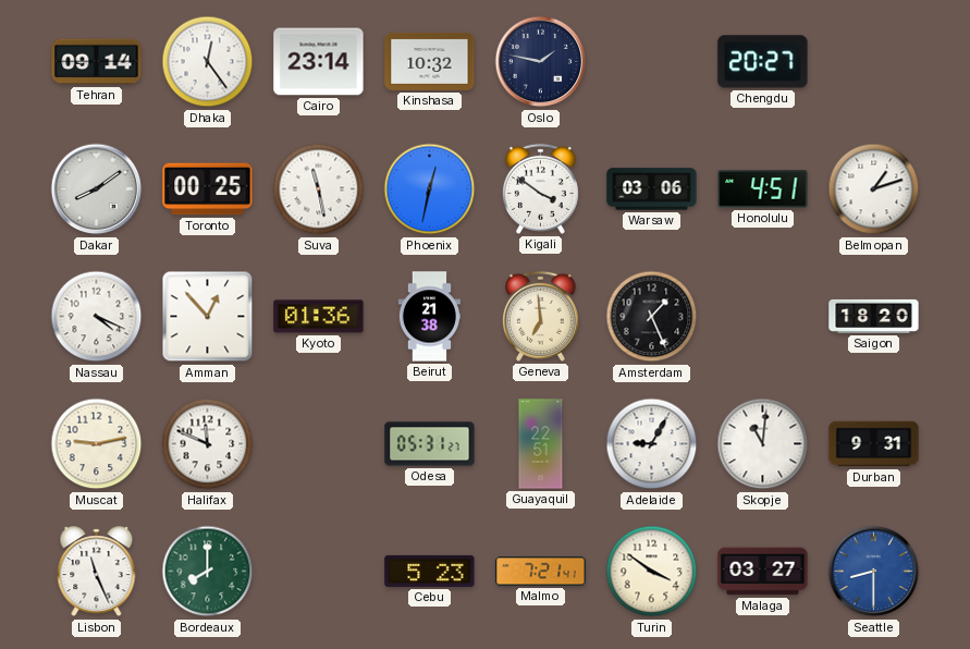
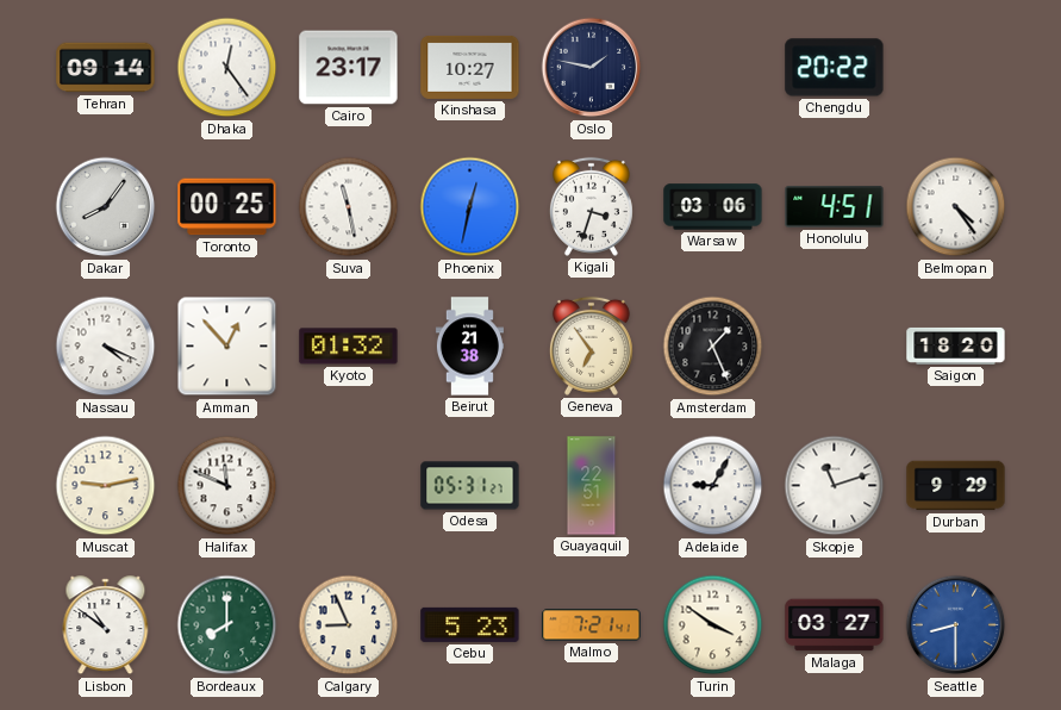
Cairo: 23:14 -> 23:17 (349, 68)
Kinshasa: 10:32 -> 10:27 (470, 67)
Chengdu: 20:27 -> 20:22 (835, 68)
Dakar: 8:09 -> 8:06 (106, 207)
Kigali: 3:51 -> 3:33 (591, 206)
Belmopan: 1:12 -> 4:24 (956, 207)
Kyoto: 01:36 -> 01:32 (349, 347)
Geneva: 6:59 -> 6:54 (591, 345)
Skopje: 11:01 -> 11:12 (835, 486)
Durban: 9:31 -> 9:29 (956, 486)
Lisbon: 11:26 -> 10:51 (106, 625)
Calgary: none -> 8:56 (349, 625)
